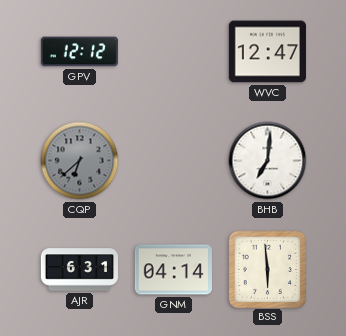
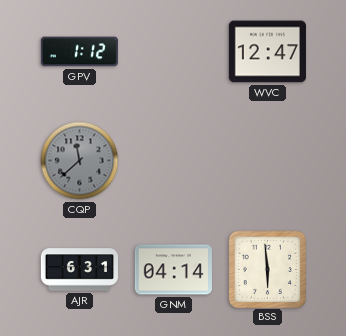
GPV: 12:12 -> 1:12 (79, 52)
CQP: 6:38 -> 11:38 (80, 161)
BHB: 7:01 -> none (268, 161)
